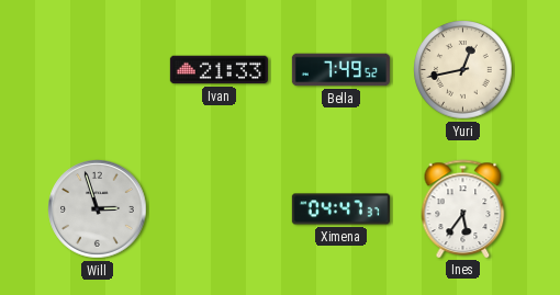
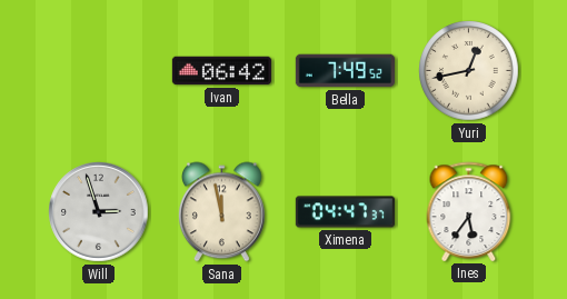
Ivan: 21:33 -> 06:42 (221, 71)
Sana: none -> 11:58 (221, 212)
